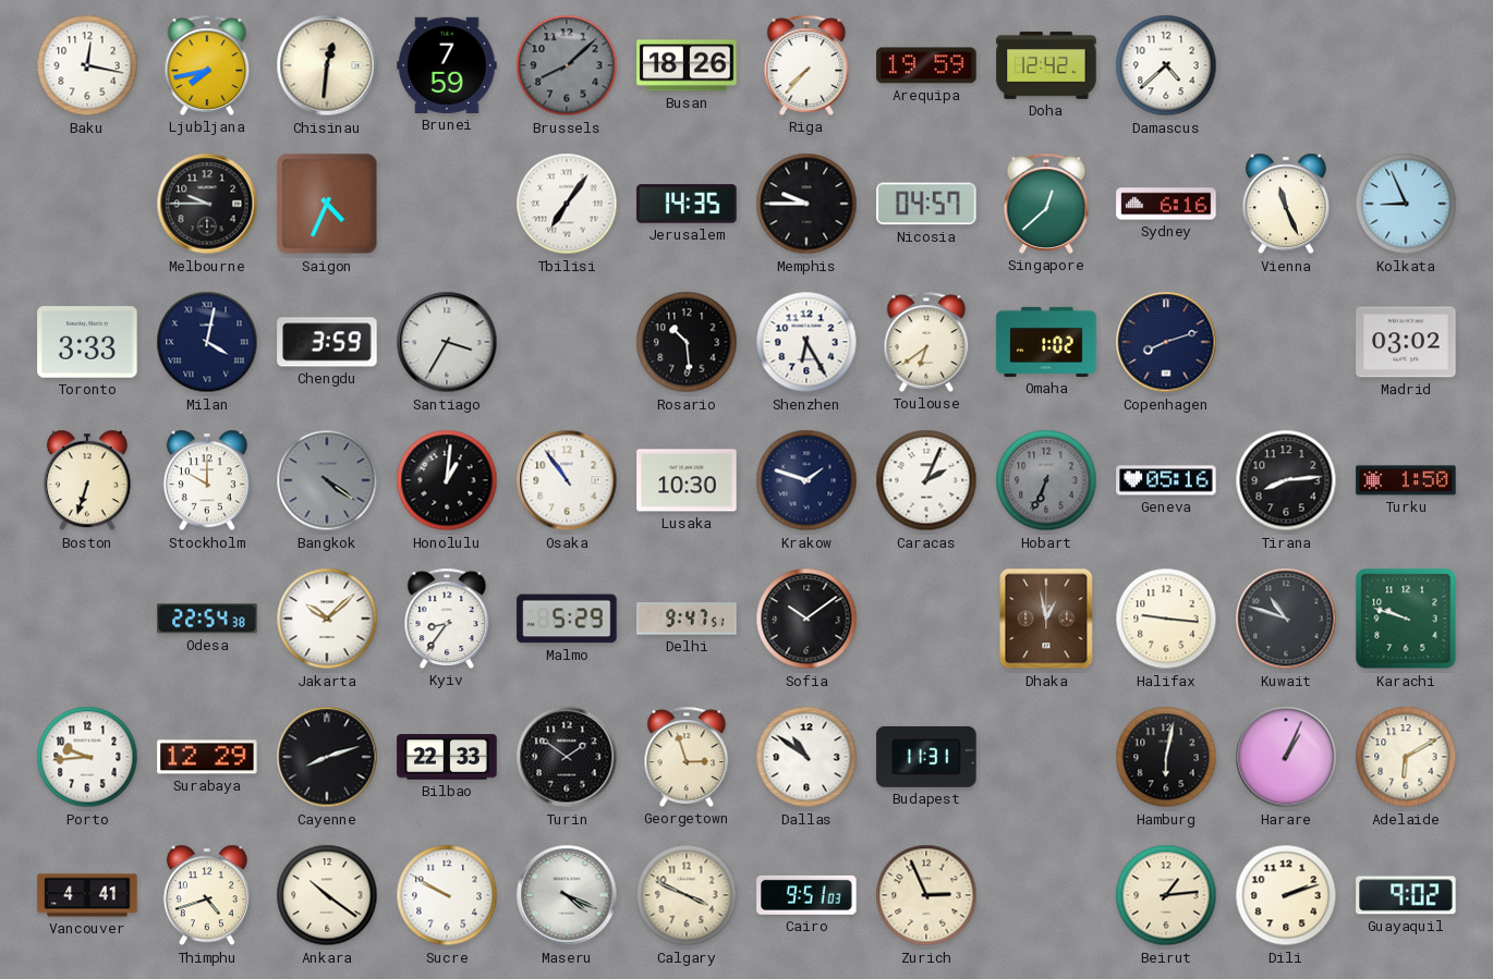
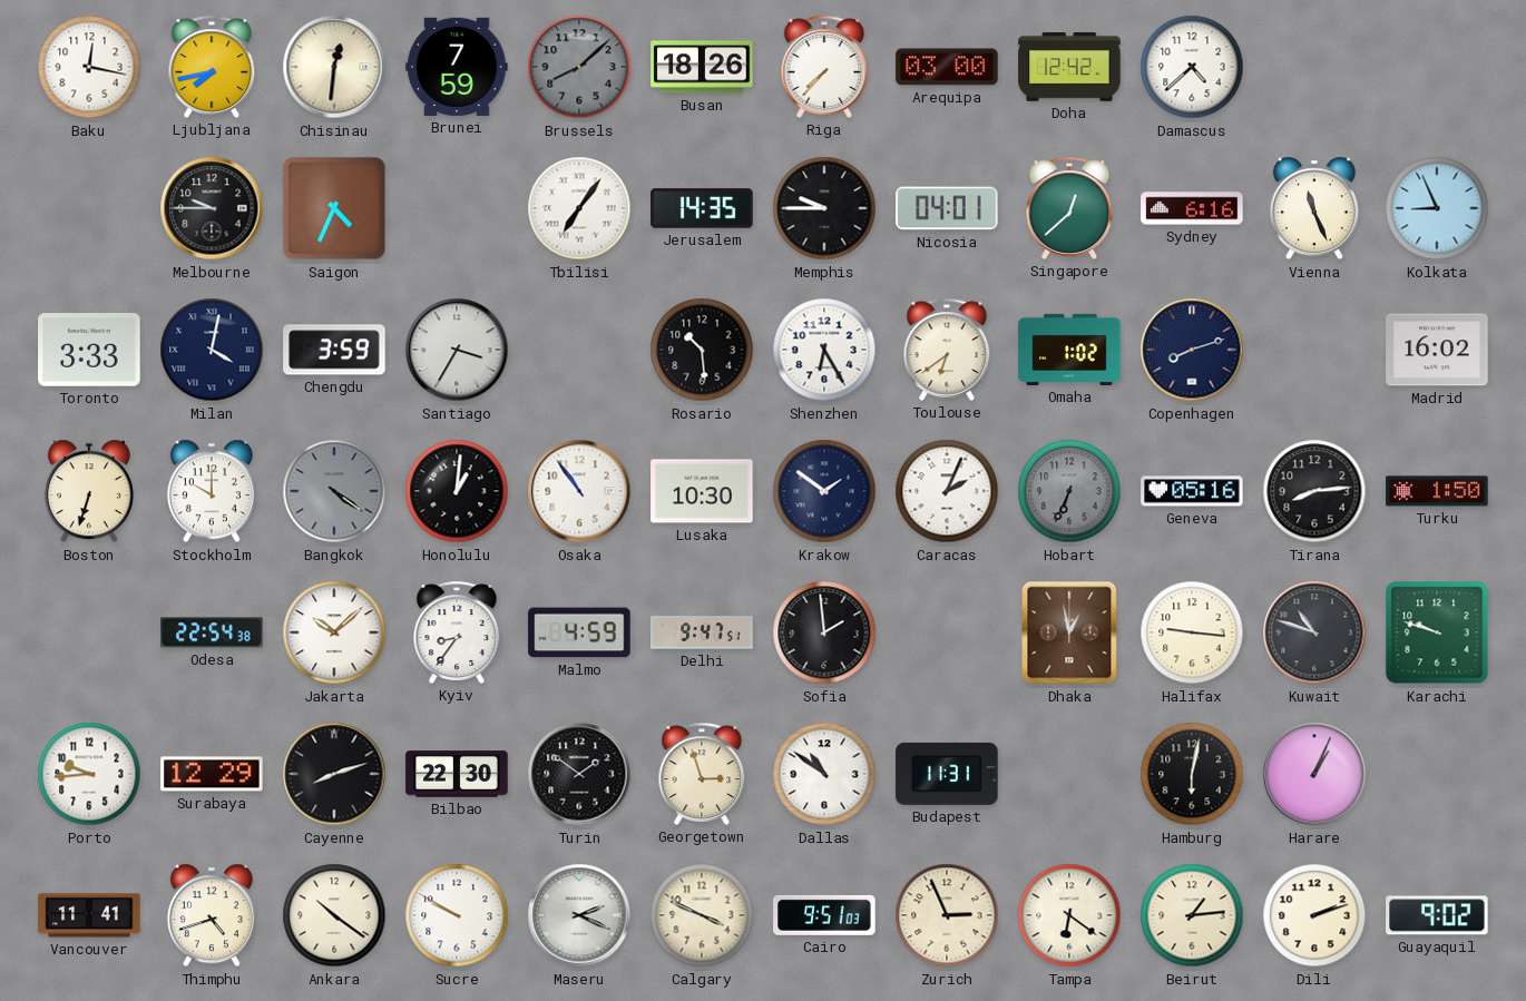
Arequipa: 19:59 -> 03:00 (947, 67)
Nicosia: 04:57 -> 04:01 (947, 208)
Madrid: 03:02 -> 16:02 (1437, 350)
Krakow: 1:48 -> 1:51 (824, 491)
Malmo: 5:29 -> 4:59 (579, 632)
Sofia: 10:09 -> 1:59 (824, 632)
Bilbao: 22:33 -> 22:30 (457, 774)
Adelaide: 6:10 -> none (1406, 757)
Vancouver: 4:41 -> 11:41 (89, 915)
Maseru: 4:19 -> 2:19 (579, 915)
Tampa: none -> 6:21 (1069, 915)
